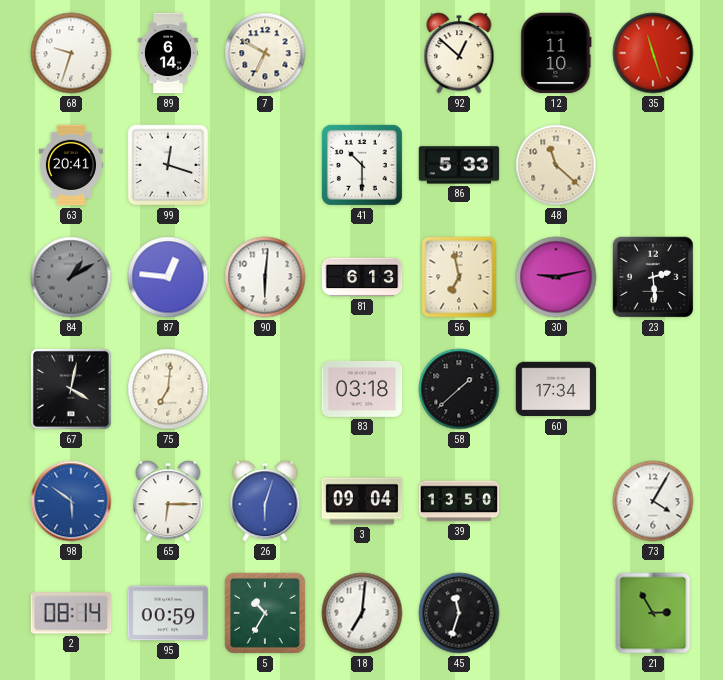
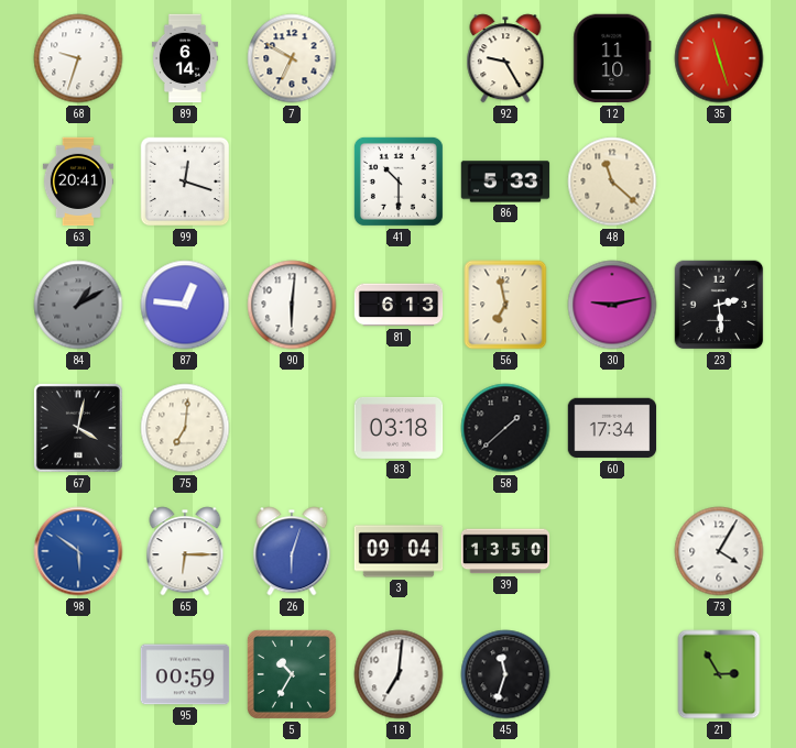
92: 12:52 -> 9:25 (505, 58)
2: 08:14 -> none (71, 613)
